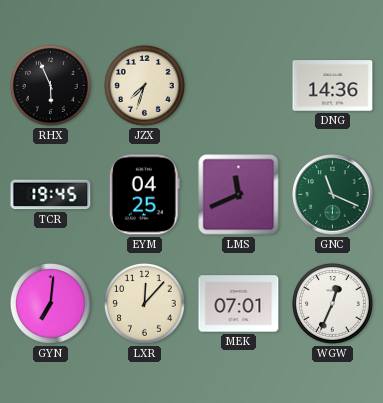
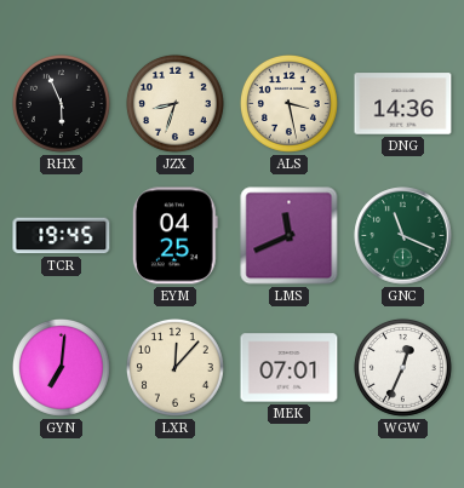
JZX: 7:33 -> 8:33 (174, 103)
ALS: none -> 3:28 (288, 103)
